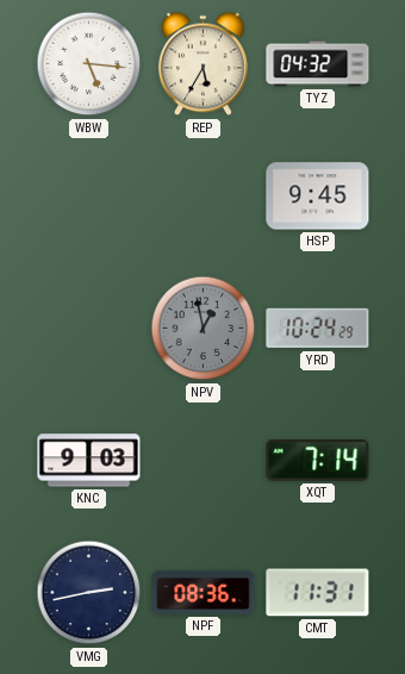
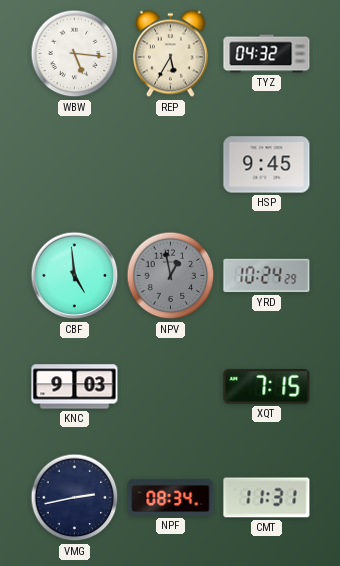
CBF: none -> 4:59 (75, 276)
XQT: 7:14 -> 7:15 (267, 386)
NPF: 08:36 -> 08:34 (171, 497)
